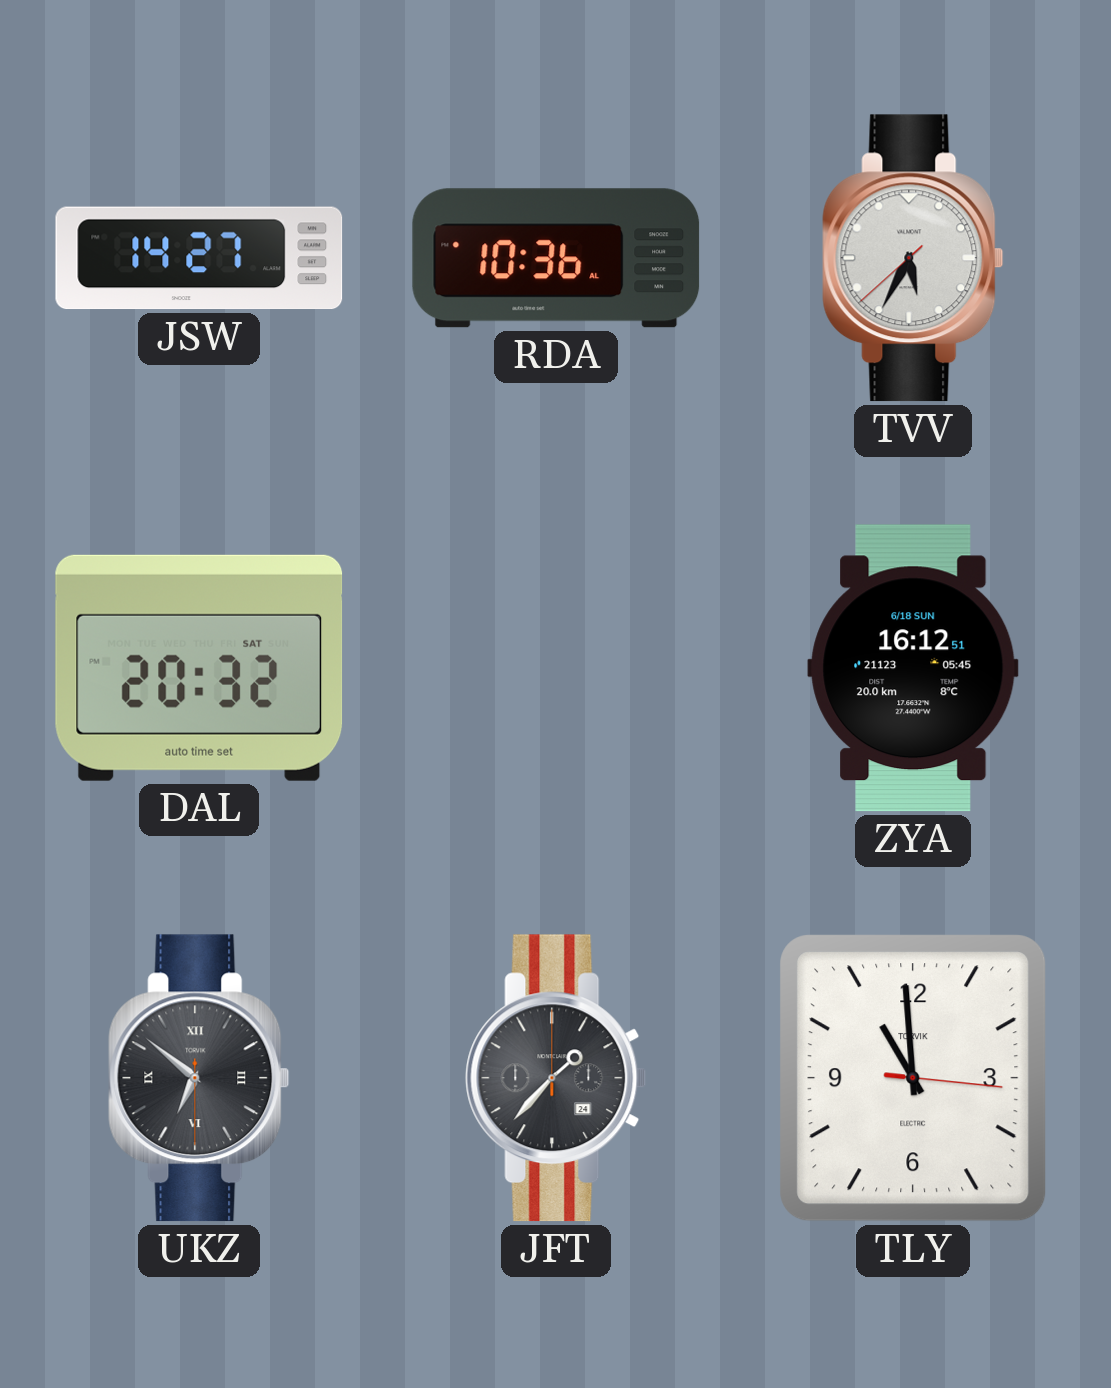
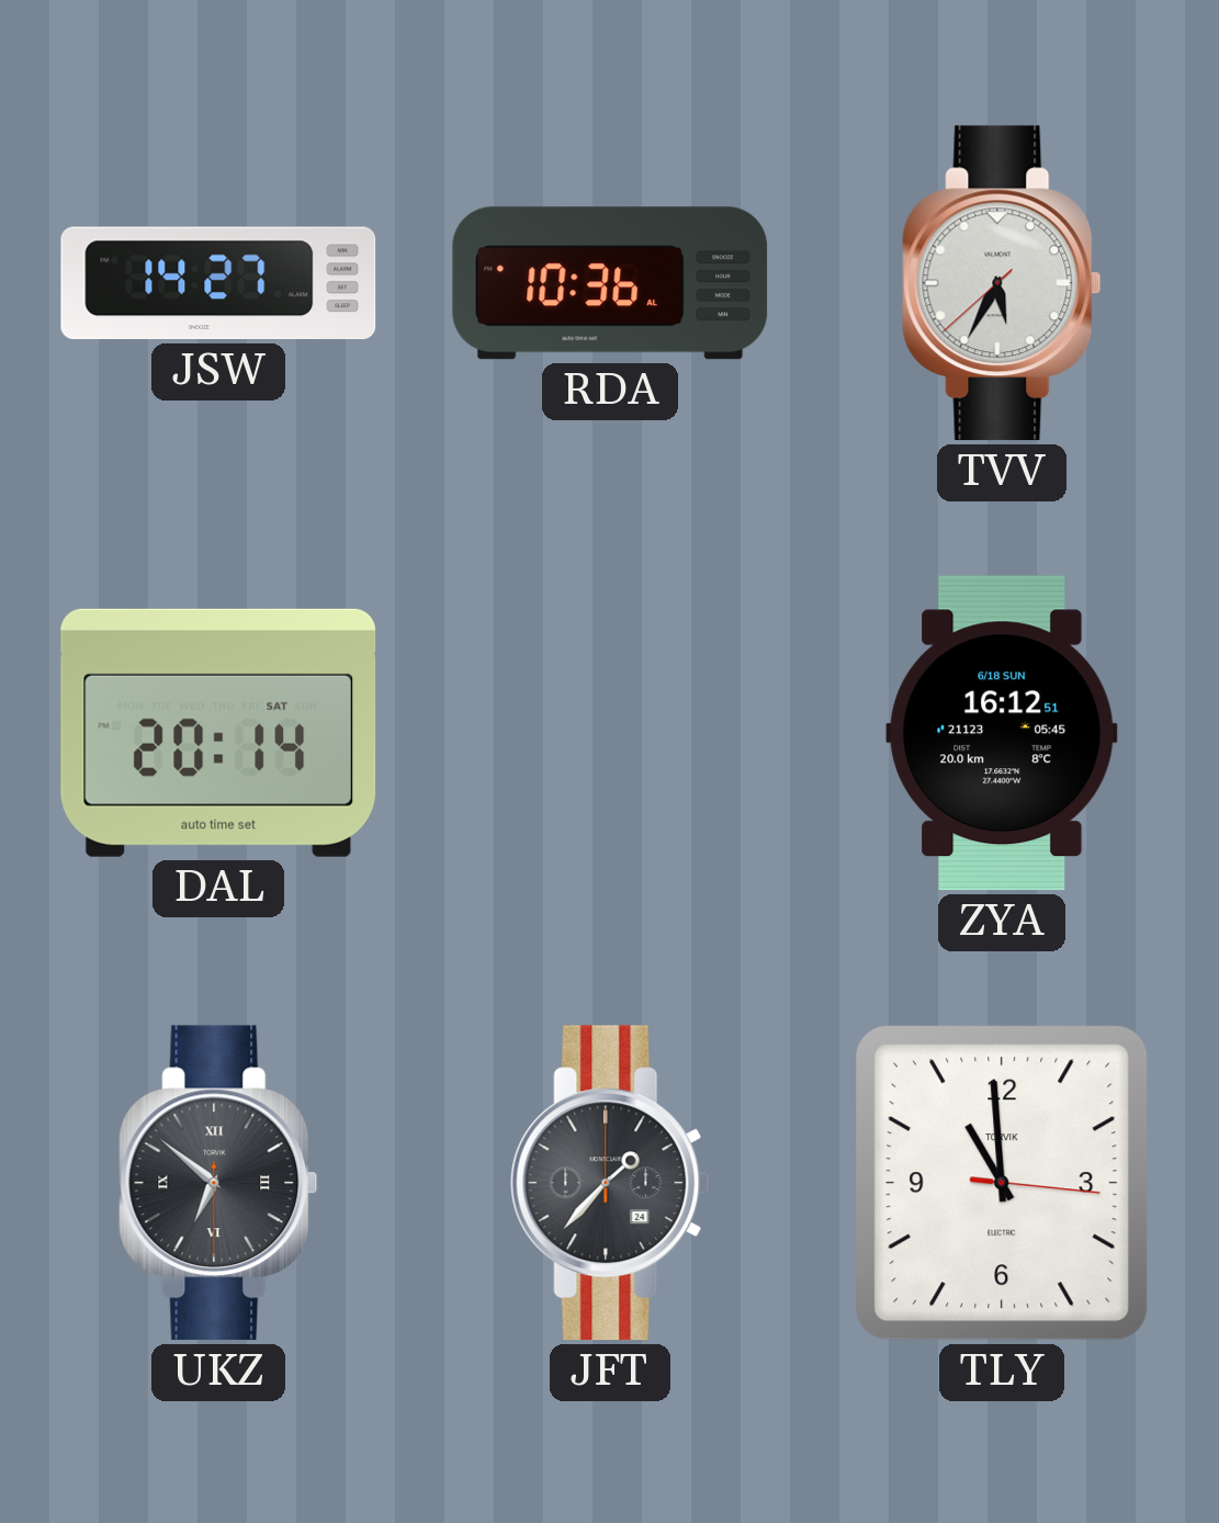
DAL: 20:32 -> 20:14 (218, 733)
